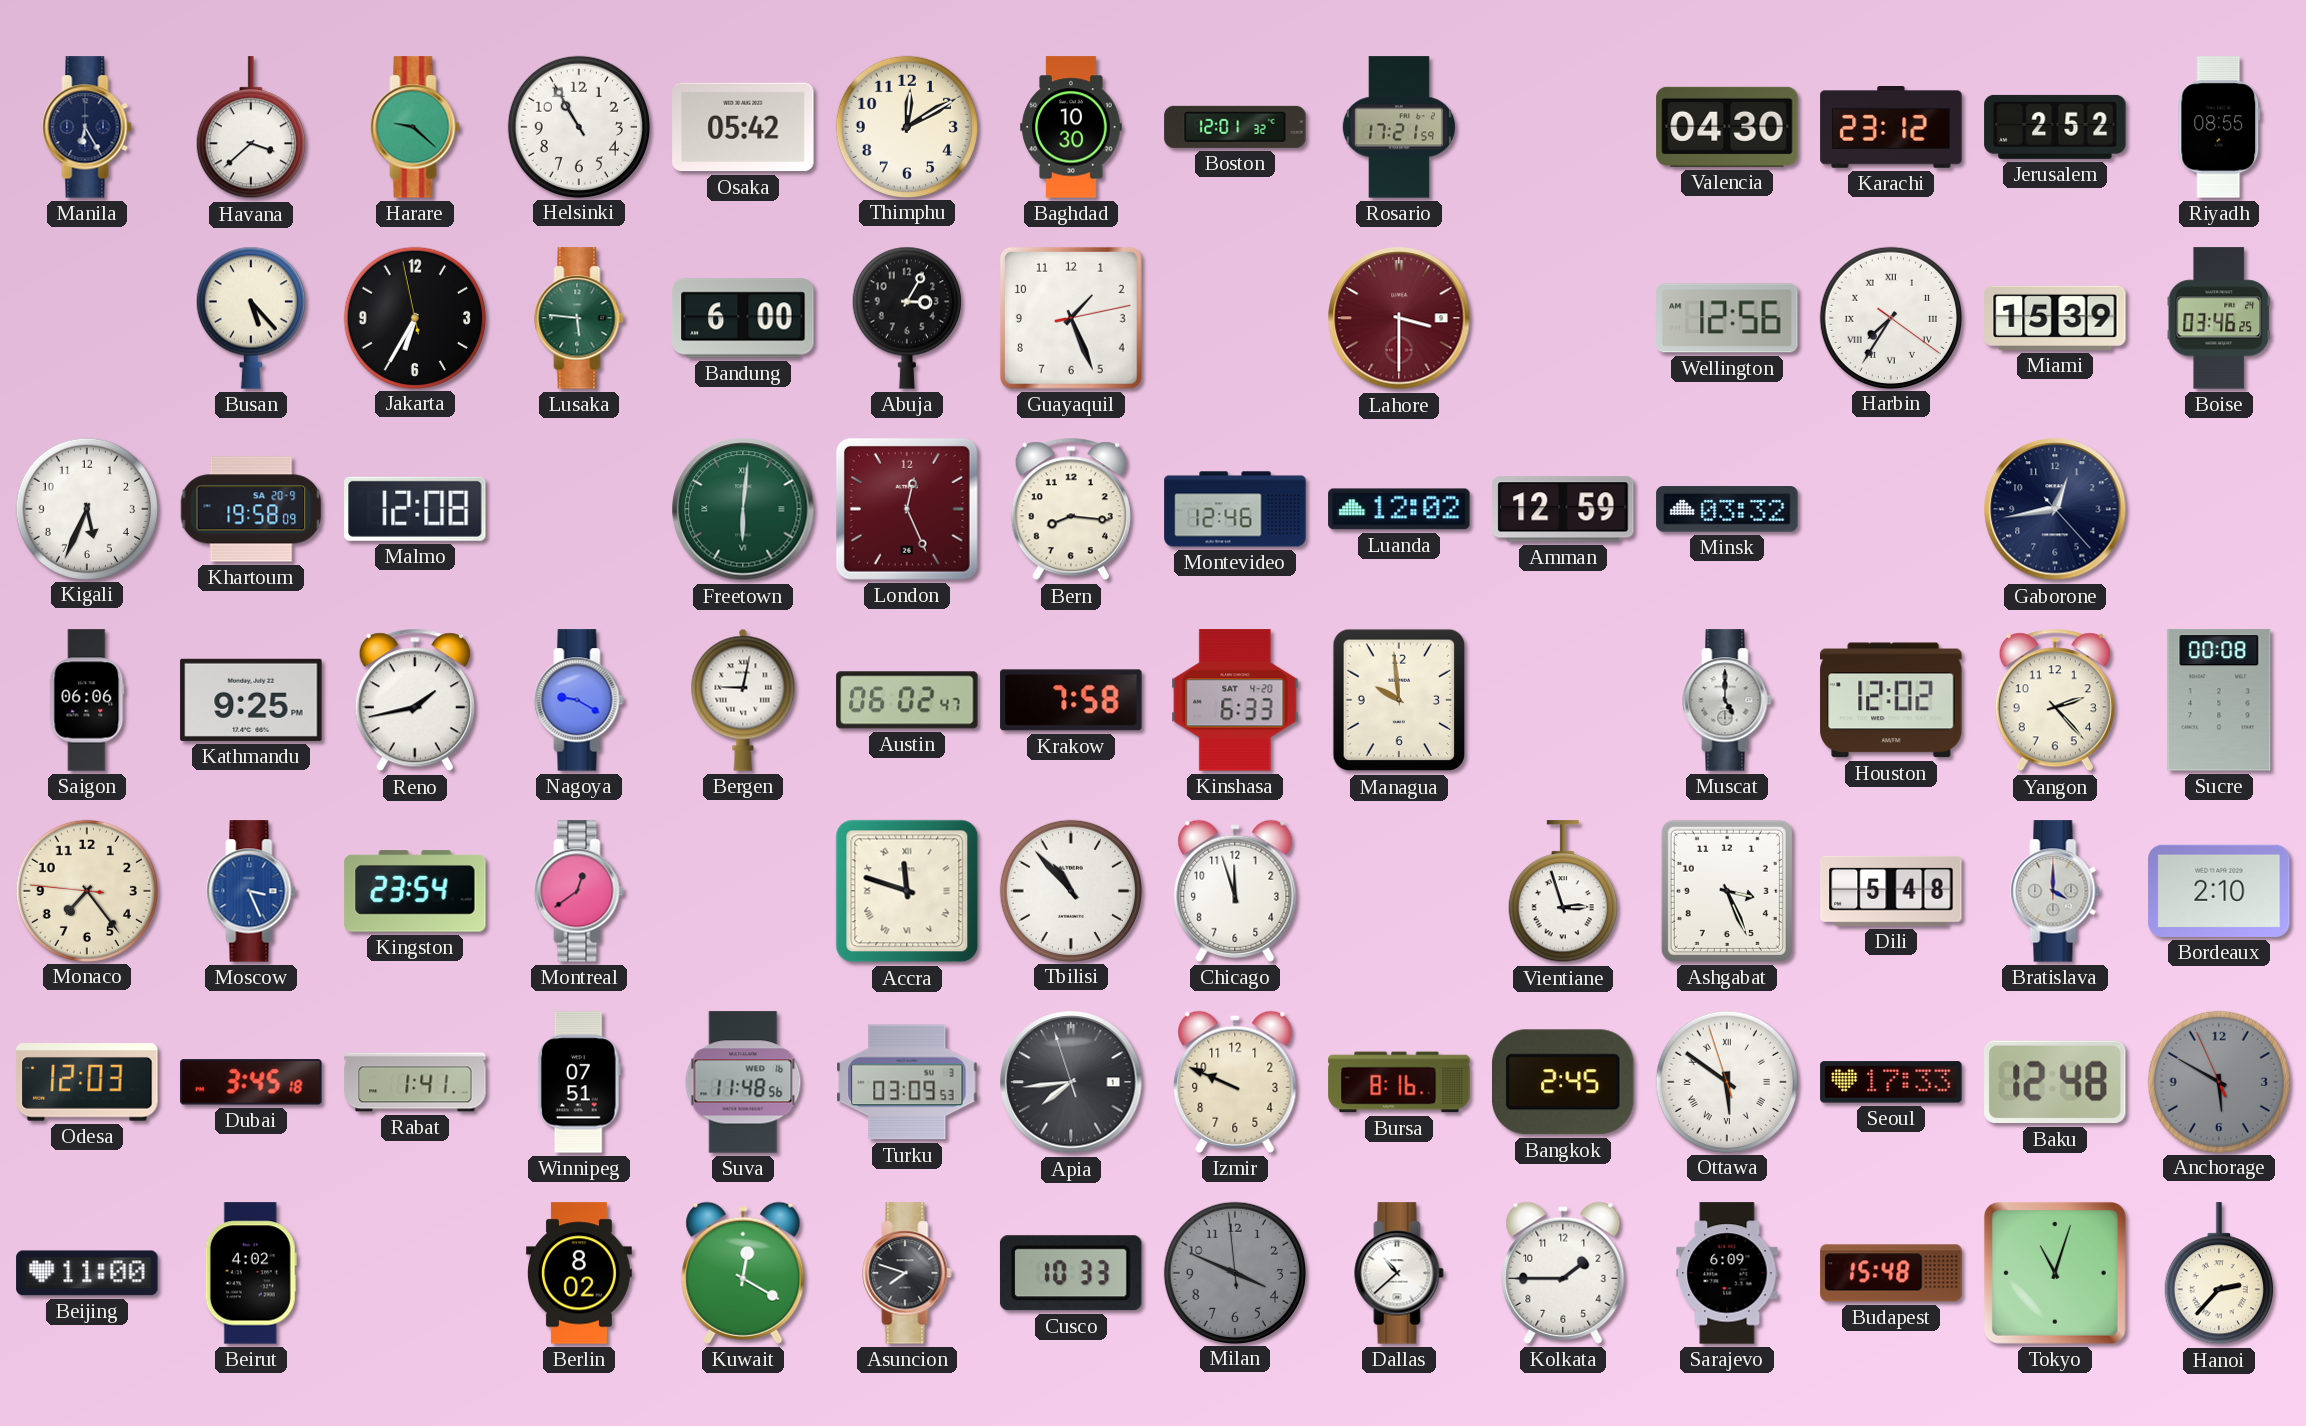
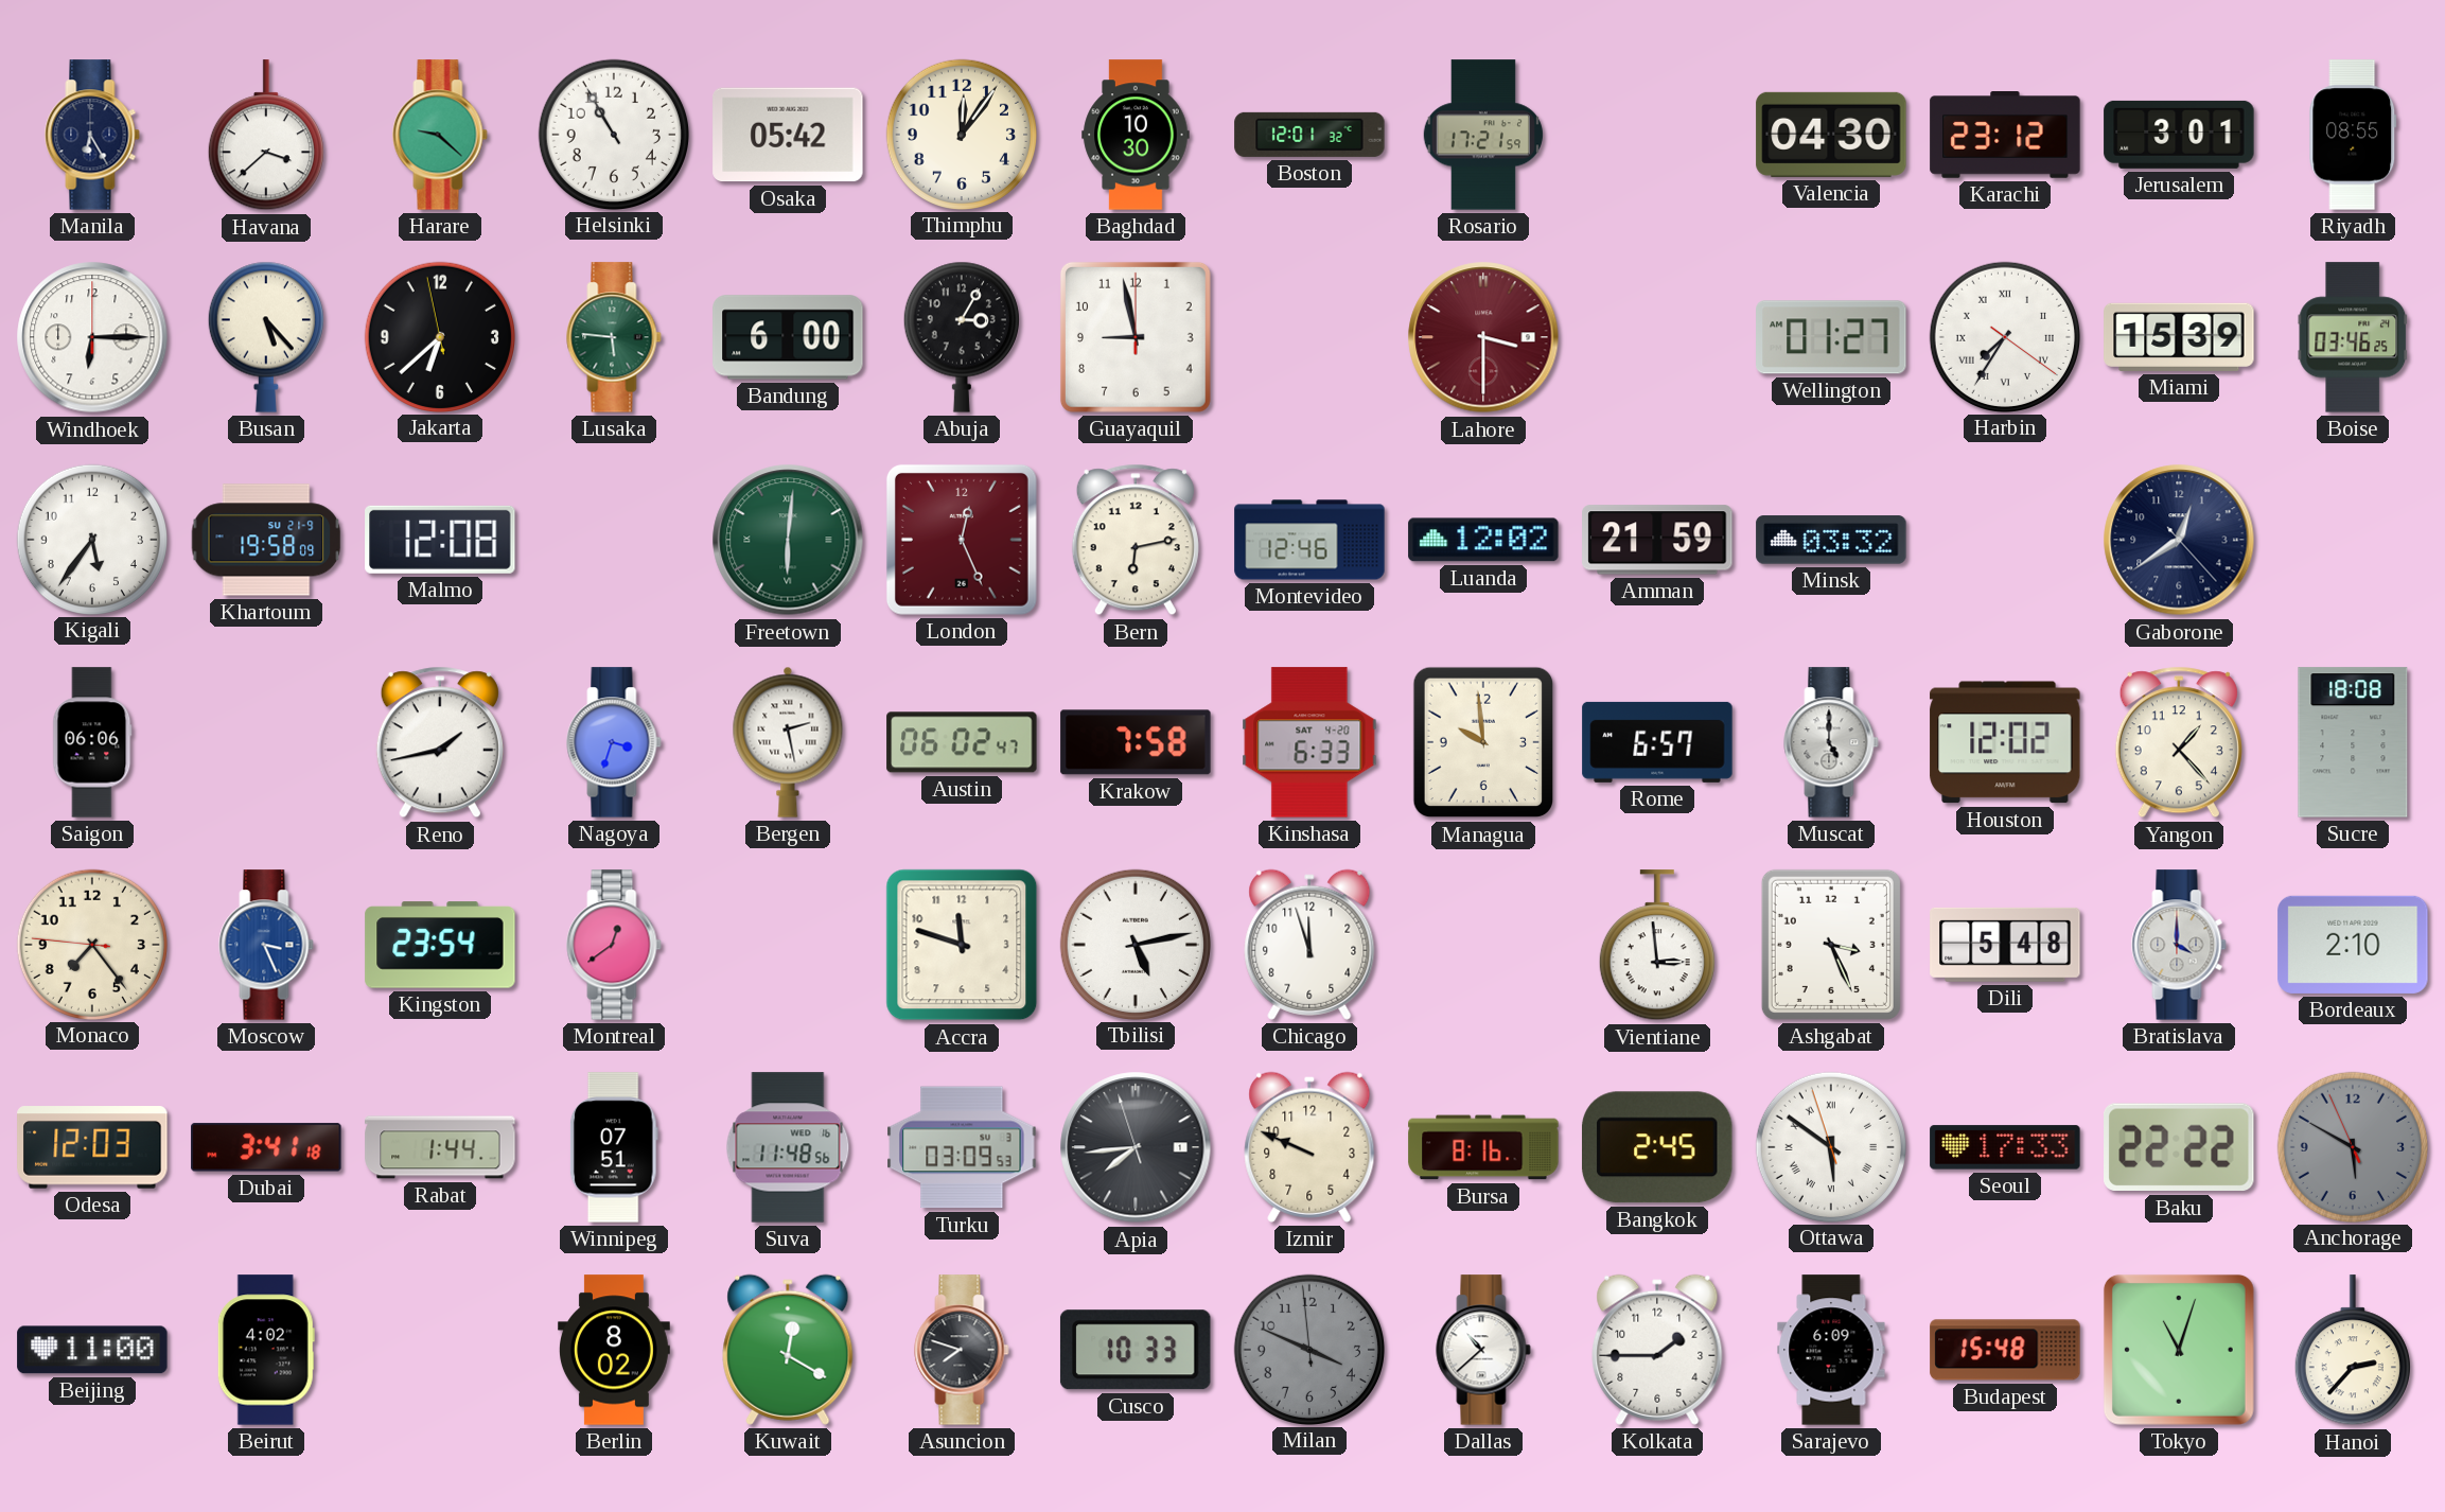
Thimphu: 12:10 -> 12:06 (961, 134)
Jerusalem: 2:52 -> 3:01 (2179, 135)
Windhoek: none -> 6:15 (92, 337)
Jakarta: 6:34 -> 6:37 (439, 336)
Guayaquil: 1:26 -> 8:58 (1136, 337)
Wellington: 12:56 -> 01:27 (1831, 337)
Kigali: 5:34 -> 5:36 (91, 539)
Khartoum date: SA 20-9 -> SU 21-9 (266, 540)
Bern: 8:16 -> 6:13 (1136, 540)
Amman: 12:59 -> 21:59 (1657, 540)
Gaborone: 12:43 -> 12:39 (2179, 540)
Kathmandu: 9:25 -> none (251, 700)
Nagoya: 9:20 -> 3:33 (614, 742)
Bergen: 9:02 -> 2:28 (788, 742)
Rome: none -> 6:57 (1657, 742)
Yangon: 2:23 -> 1:23 (2179, 742)
Sucre: 00:08 -> 18:08 (2353, 742)
Accra numerals: Roman -> Arabic (962, 945)
Tbilisi: 10:53 -> 5:13 (1134, 944)
Vientiane: 2:57 -> 2:59 (1657, 946)
Dubai: 3:45 -> 3:41 (266, 1147)
Rabat: 1:41 -> 1:44 (440, 1147)
Baku: 12:48 -> 22:22 (2180, 1147)
